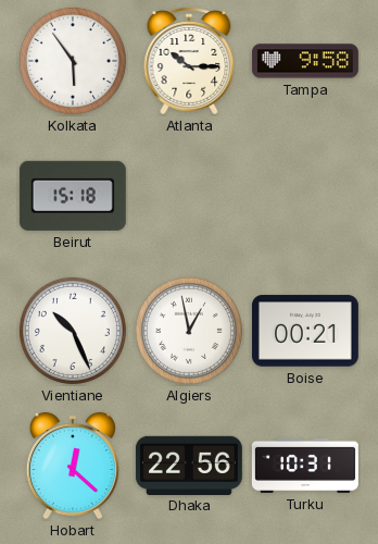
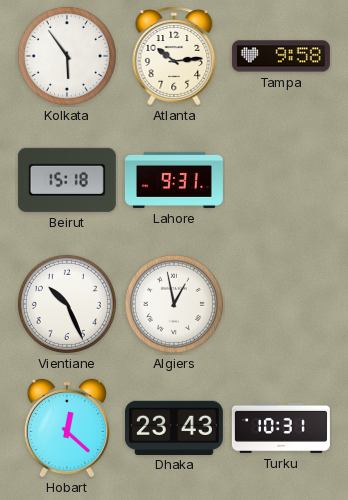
Atlanta: 10:15 -> 10:14 (174, 56)
Lahore: none -> 9:31 (174, 180)
Boise: 00:21 -> none (305, 331)
Dhaka: 22:56 -> 23:43 (174, 427)
